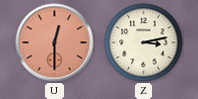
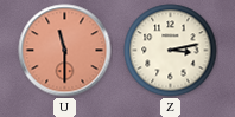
U: 12:30 -> 11:30 (65, 51)
